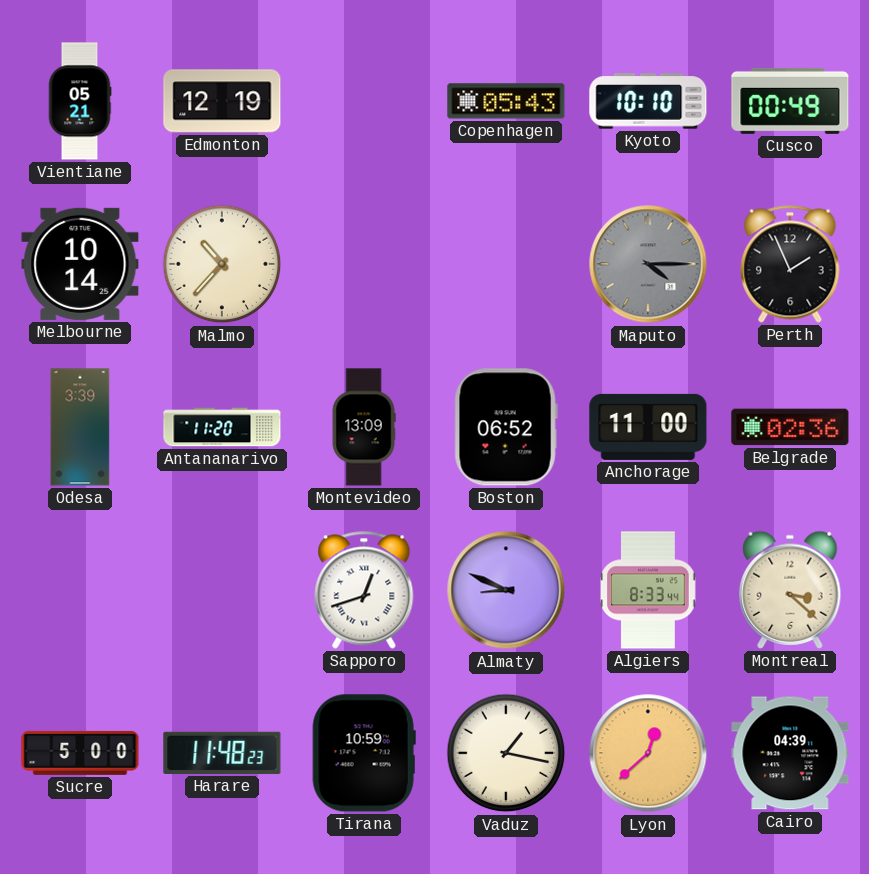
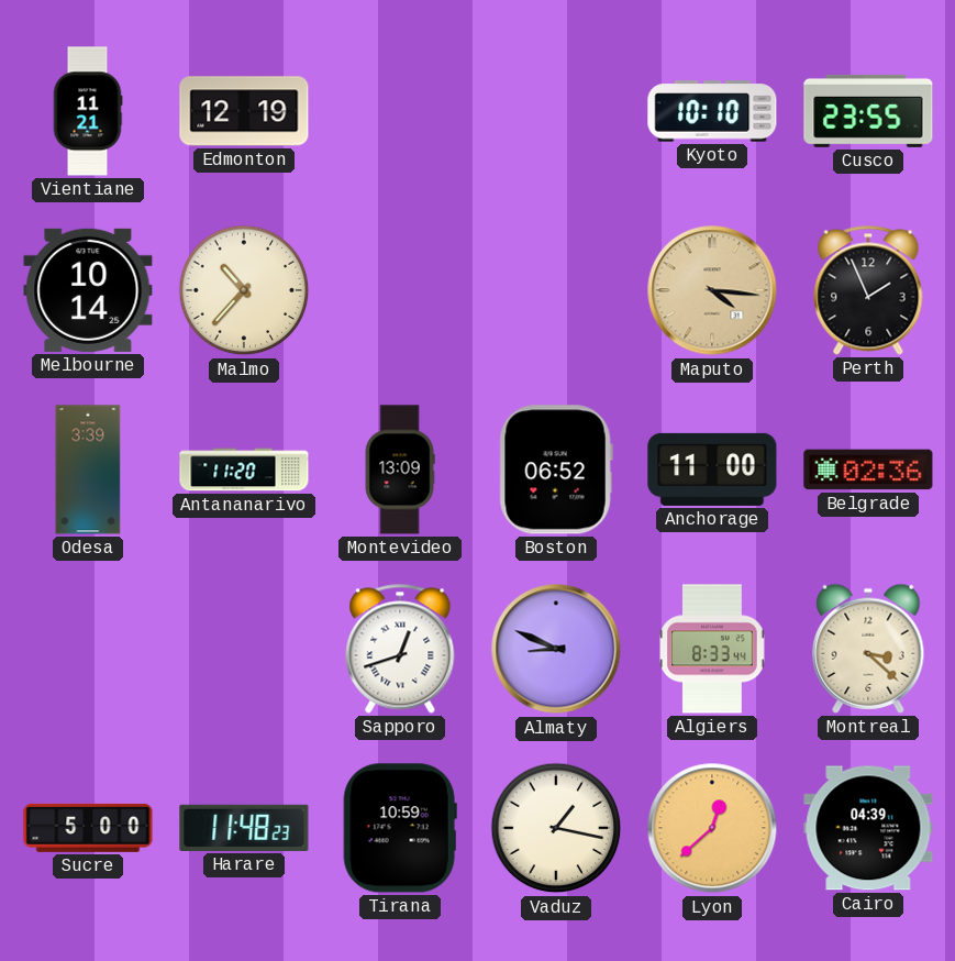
Vientiane: 05:21 -> 11:21 (88, 111)
Copenhagen: 05:43 -> none (506, 101)
Cusco: 00:49 -> 23:55 (868, 111)
Maputo: 4:15 -> 4:16 (712, 290)
Maputo dial: grey -> champagne (712, 290)
